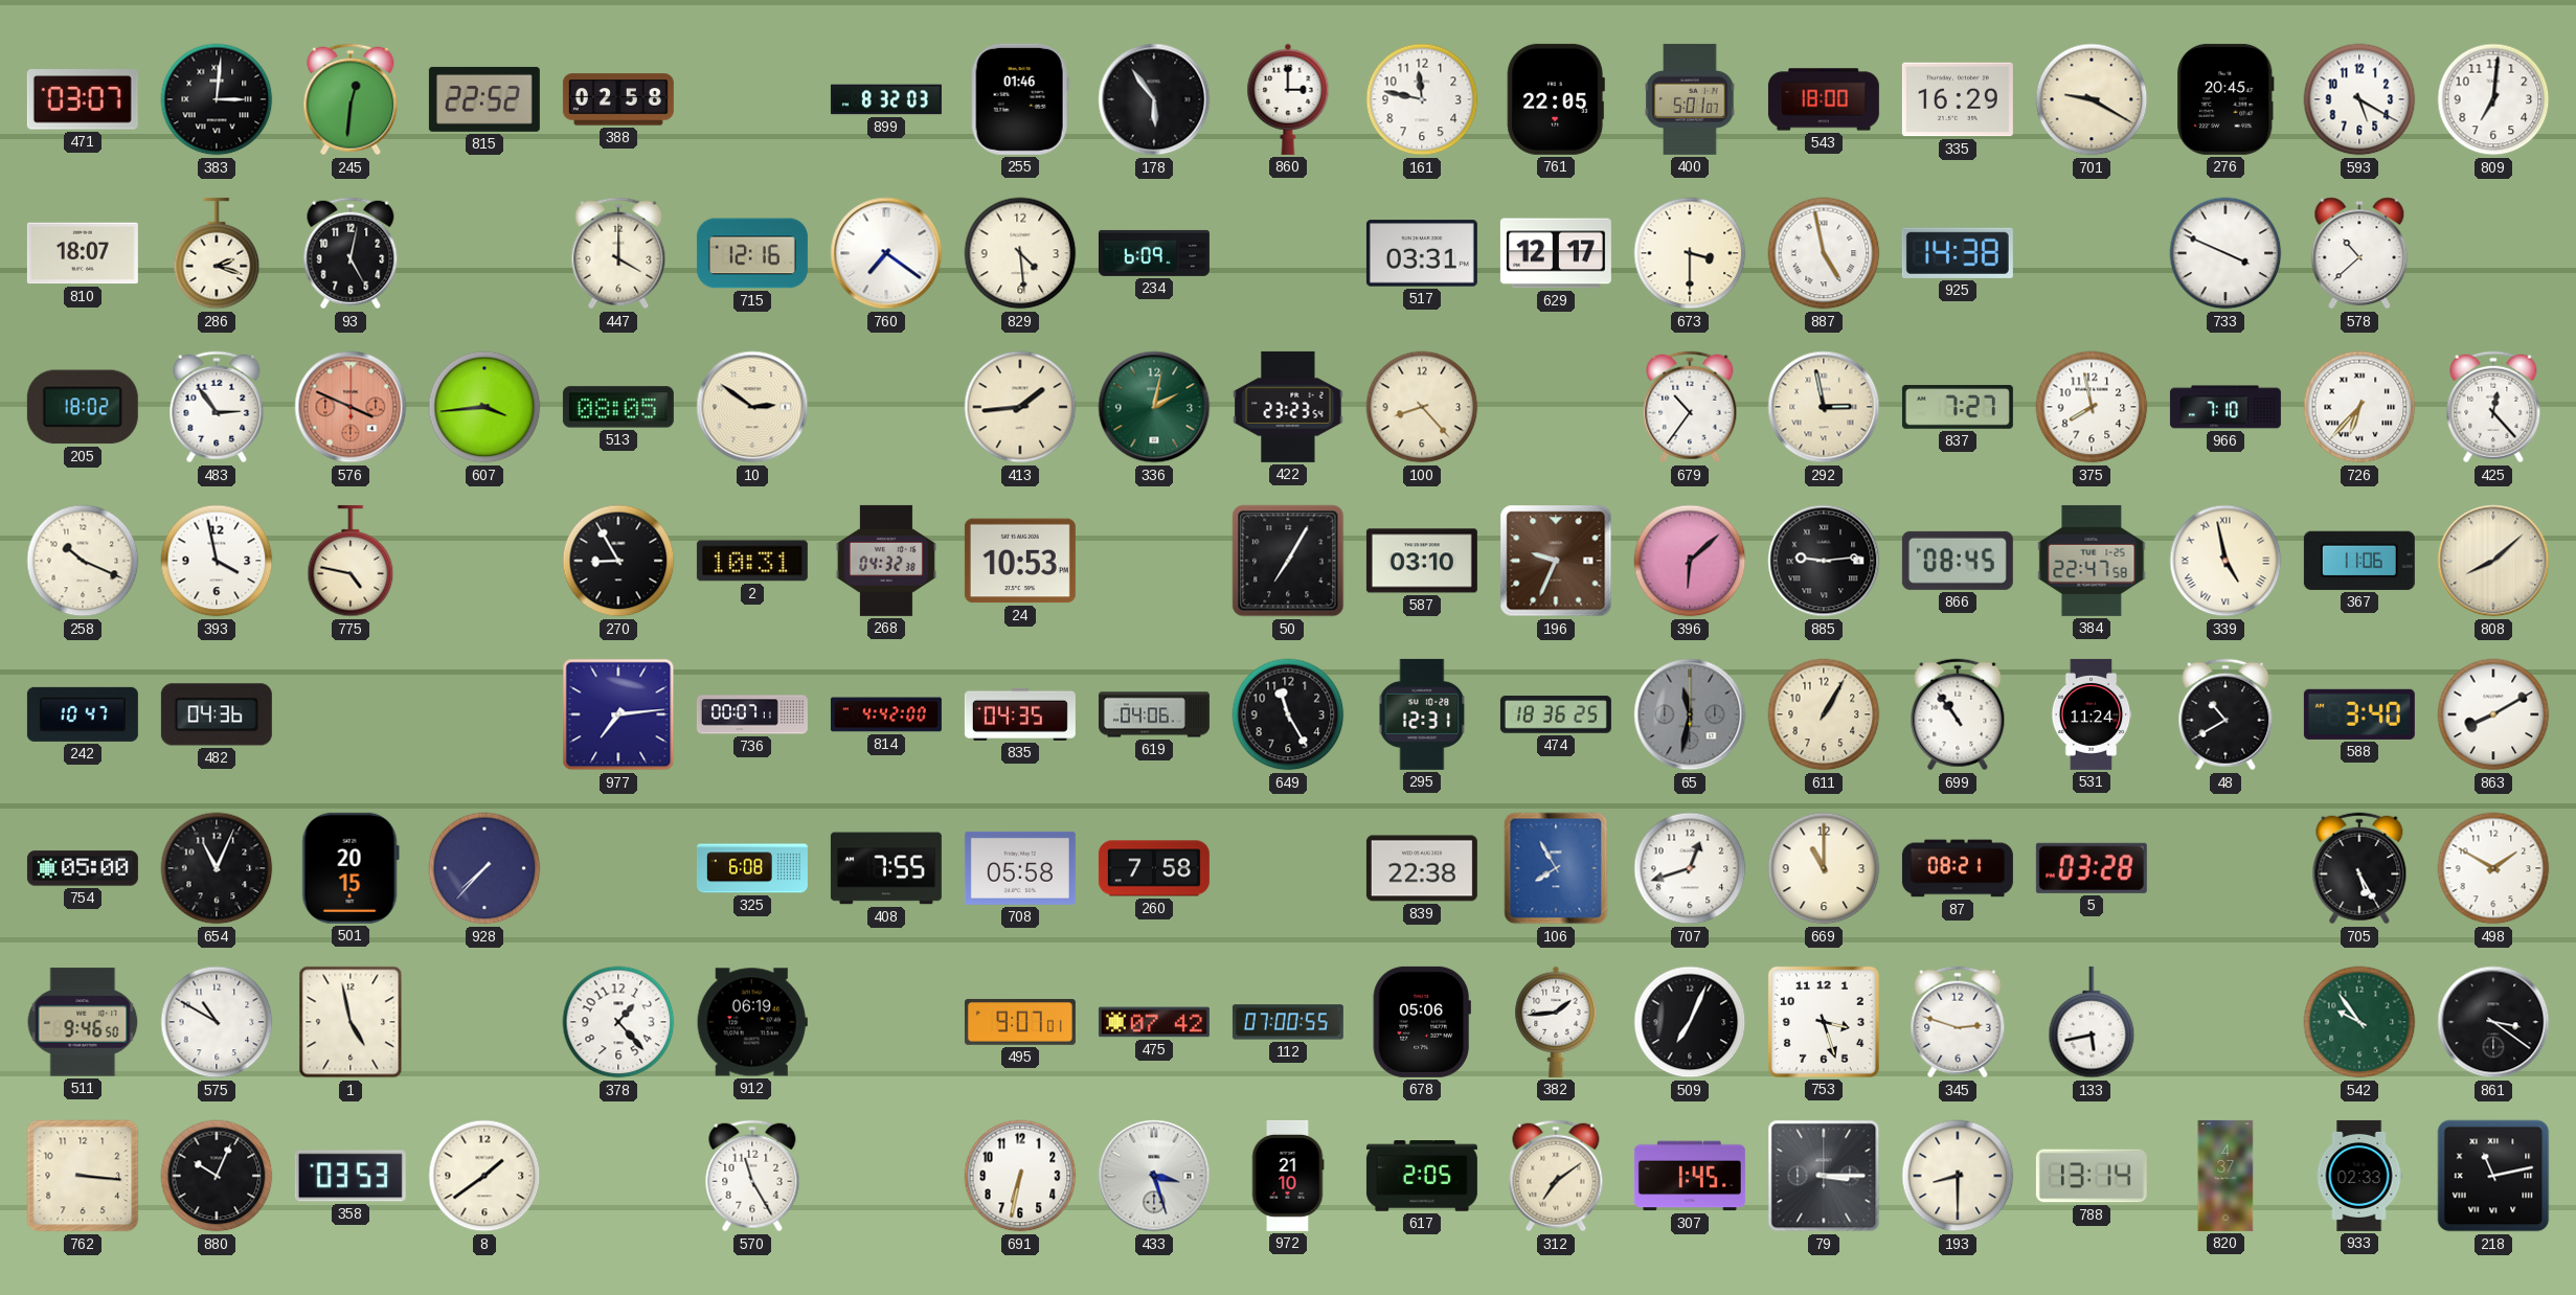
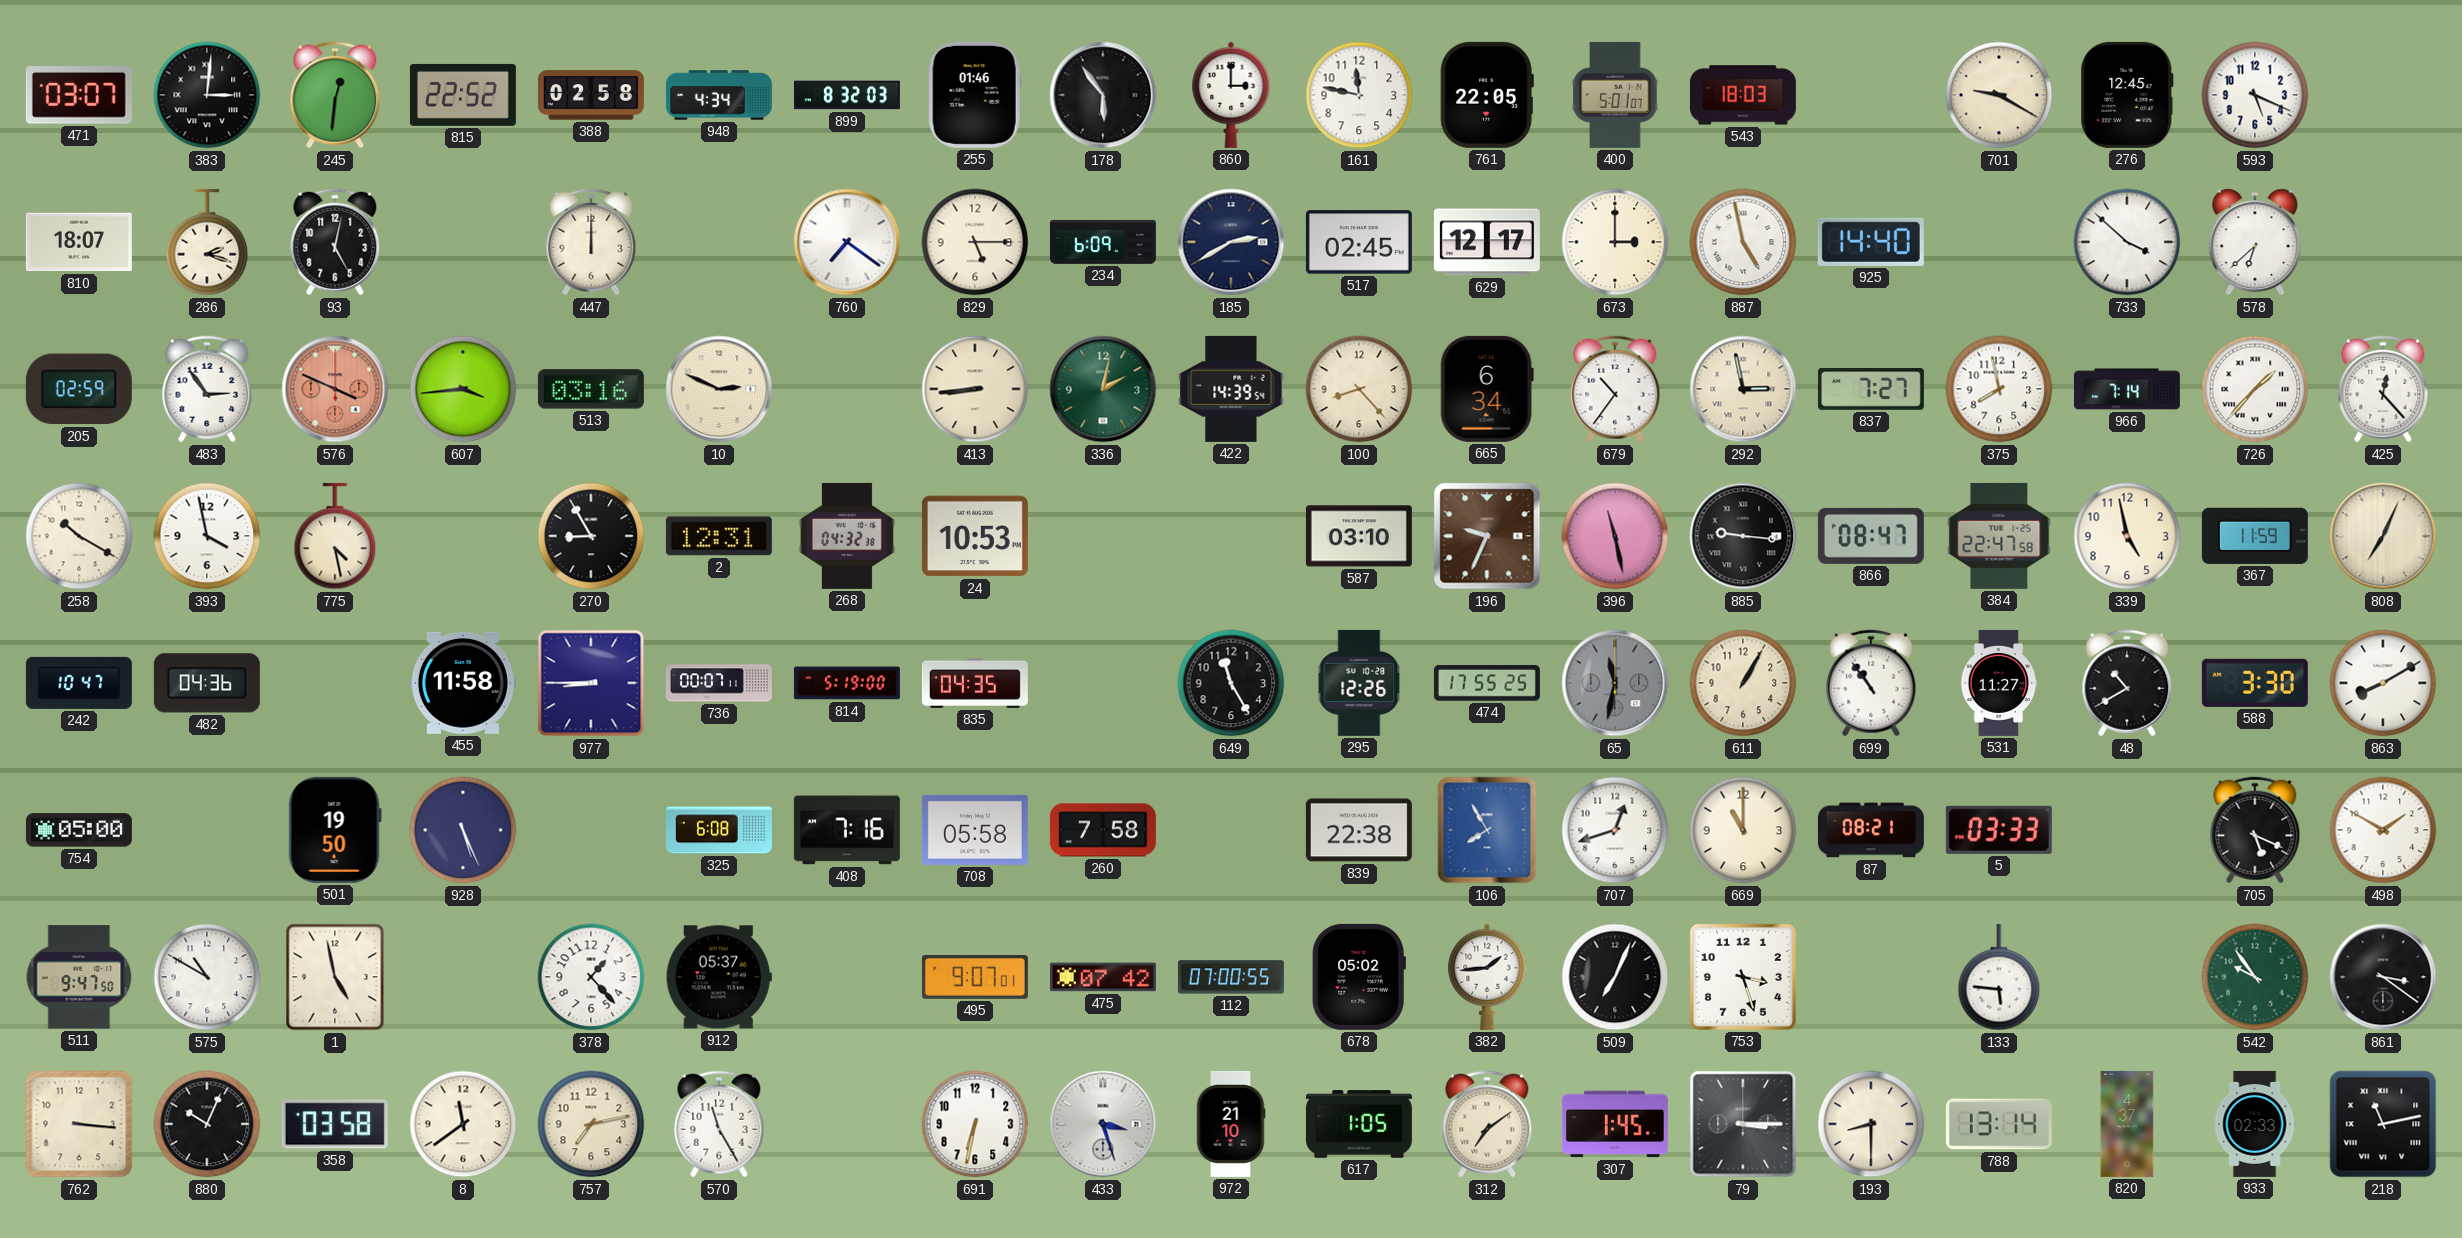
948: none -> 4:34 (719, 95)
543: 18:00 -> 18:03 (1743, 95)
335: 16:29 -> none (1958, 99)
276: 20:45 -> 12:45 (2128, 95)
593: 5:20 -> 5:19 (2255, 95)
809: 7:01 -> none (2493, 99)
447: 4:00 -> 12:00 (591, 242)
715: 12:16 -> none (752, 253)
829: 4:29 -> 5:15 (975, 242)
185: none -> 2:40 (1231, 242)
517: 03:31 -> 02:45 (1359, 242)
673: 3:30 -> 3:00 (1615, 242)
925: 14:38 -> 14:40 (1871, 242)
733: 3:49 -> 3:52 (2127, 242)
578: 10:38 -> 6:38 (2255, 242)
205: 18:02 -> 02:59 (79, 389)
513: 08:05 -> 03:16 (591, 389)
10: 2:51 -> 2:49 (719, 389)
413: 1:44 -> 8:44 (975, 389)
422: 23:23 -> 14:39 (1231, 389)
665: none -> 6:34 (1487, 389)
966: 7:10 -> 7:14 (2127, 389)
726: 6:37 -> 1:37 (2255, 389)
258: 10:19 -> 10:20 (79, 536)
775: 4:47 -> 4:28 (335, 536)
2: 10:31 -> 12:31 (719, 536)
50: 7:05 -> none (1288, 561)
396: 6:08 -> 11:28 (1615, 536)
885: 9:14 -> 9:16 (1743, 536)
866: 08:45 -> 08:47 (1871, 536)
339 numerals: Roman -> Arabic (2127, 536)
367: 11:06 -> 11:59 (2255, 536)
808: 8:08 -> 7:04 (2383, 536)
455: none -> 11:58 (463, 683)
977: 7:14 -> 8:45 (591, 683)
814: 4:42 -> 5:19 (847, 683)
619: 04:06 -> none (1154, 714)
295: 12:31 -> 12:26 (1359, 683)
474: 18:36 -> 17:55 (1487, 683)
531: 11:24 -> 11:27 (1999, 683)
588: 3:40 -> 3:30 (2255, 683)
654: 11:04 -> none (217, 868)
501: 20:15 -> 19:50 (335, 830)
928: 7:37 -> 5:26 (463, 830)
408: 7:55 -> 7:16 (847, 830)
5: 03:28 -> 03:33 (1999, 830)
705: 5:25 -> 5:19 (2255, 830)
511: 9:46 -> 9:47 (79, 977)
912: 06:19 -> 05:37 (719, 977)
678: 05:06 -> 05:02 (1359, 977)
345: 2:48 -> none (1958, 1022)
133: 5:43 -> 5:46 (1999, 977)
358: 03:53 -> 03:58 (335, 1124)
8: 1:39 -> 11:39 (463, 1124)
757: none -> 7:13 (591, 1124)
617: 2:05 -> 1:05 (1359, 1124)
